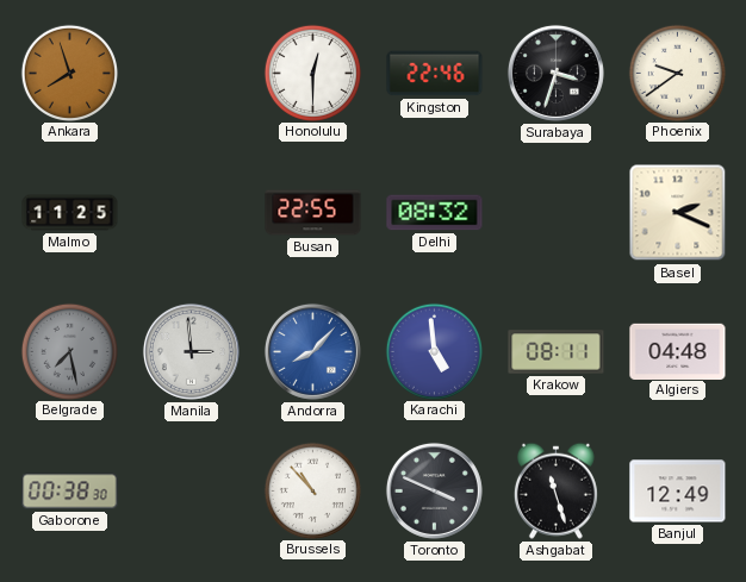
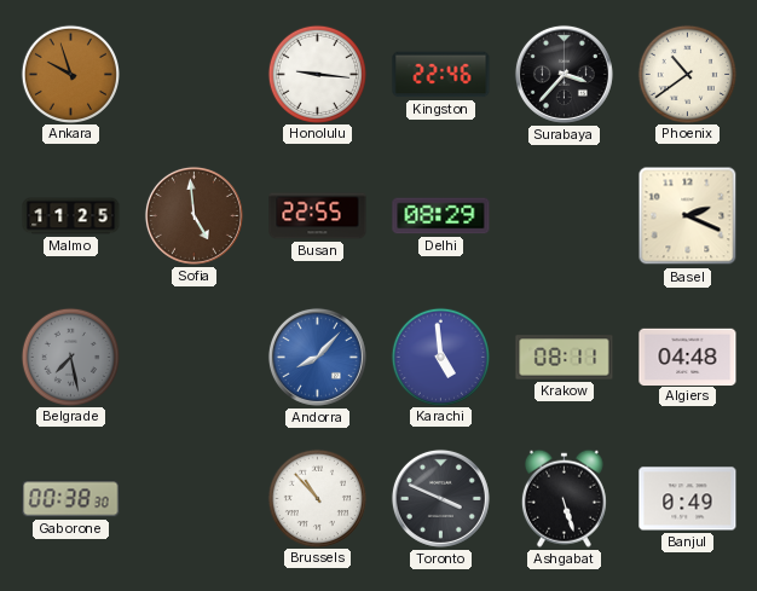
Ankara: 7:57 -> 9:57 (70, 74)
Honolulu: 12:30 -> 9:16 (317, 74)
Surabaya: 3:33 -> 3:37 (564, 74)
Phoenix: 9:39 -> 10:39 (687, 74)
Sofia: none -> 4:59 (193, 215)
Delhi: 08:32 -> 08:29 (441, 216)
Manila: 2:59 -> none (191, 351)
Ashgabat: 11:27 -> 5:27 (564, 498)
Banjul: 12:49 -> 0:49 (688, 499)
